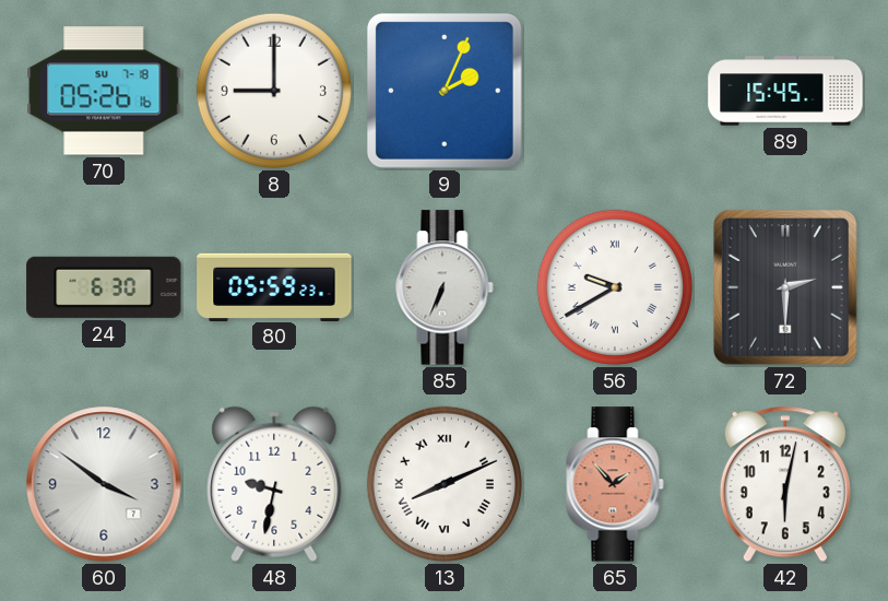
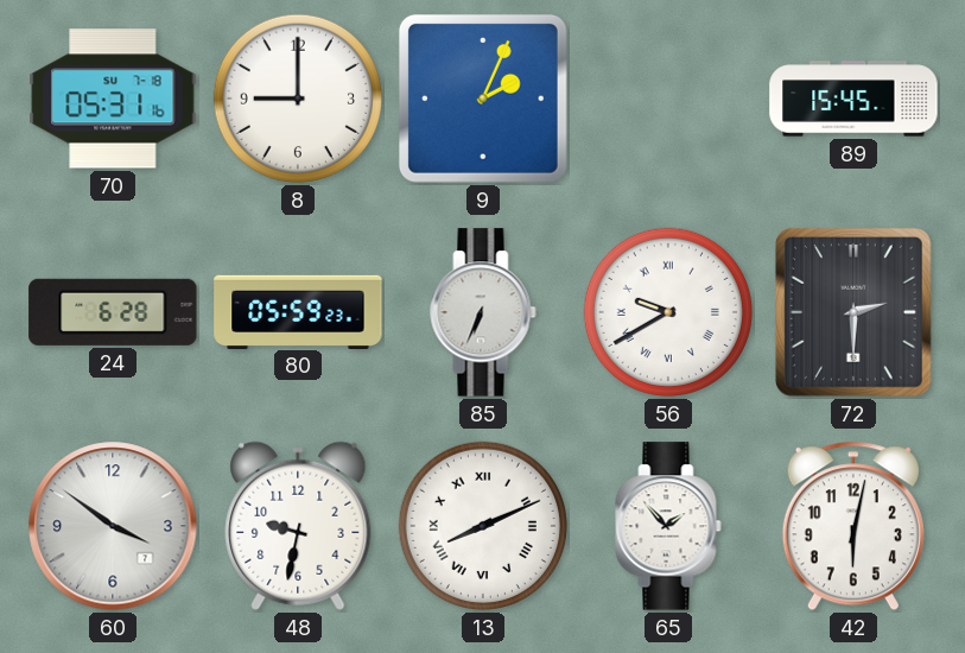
70: 05:26 -> 05:31 (113, 99)
24: 6:30 -> 6:28 (113, 312)
65 dial: salmon -> white (668, 526)
